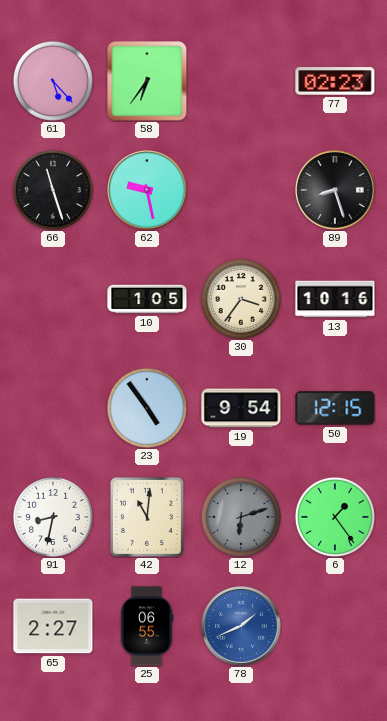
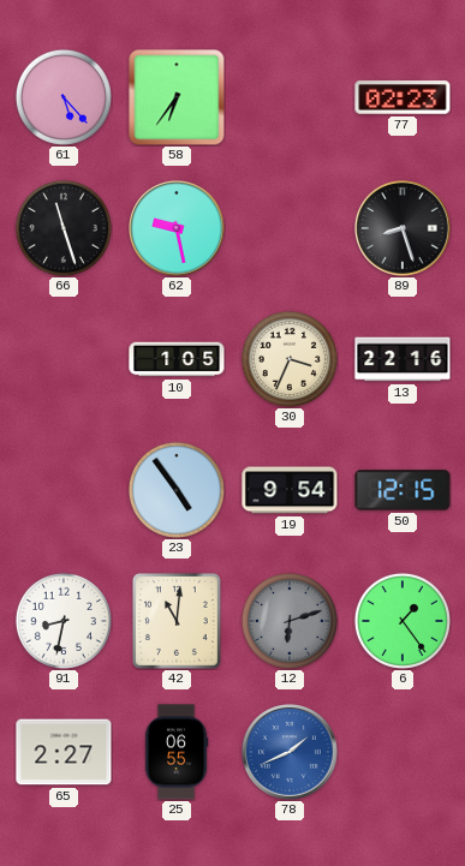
30: 3:36 -> 3:34 (290, 359)
13: 10:16 -> 22:16 (403, 359)
